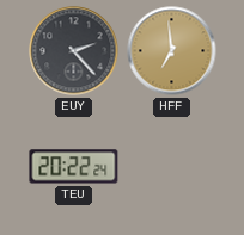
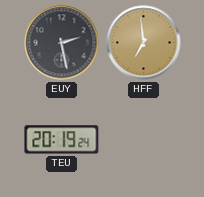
EUY: 2:23 -> 2:28 (62, 43)
TEU: 20:22 -> 20:19 (62, 140)
